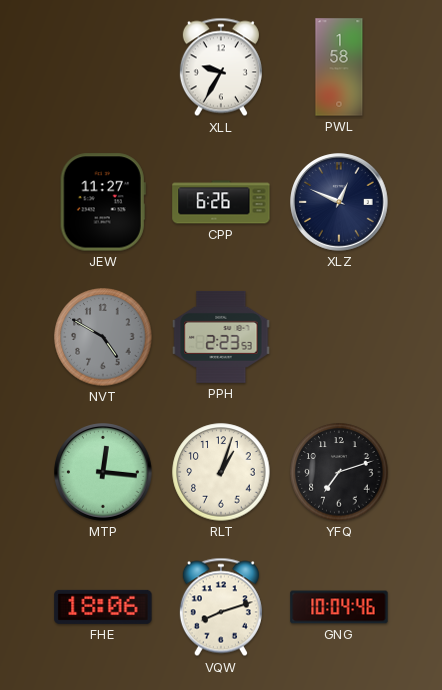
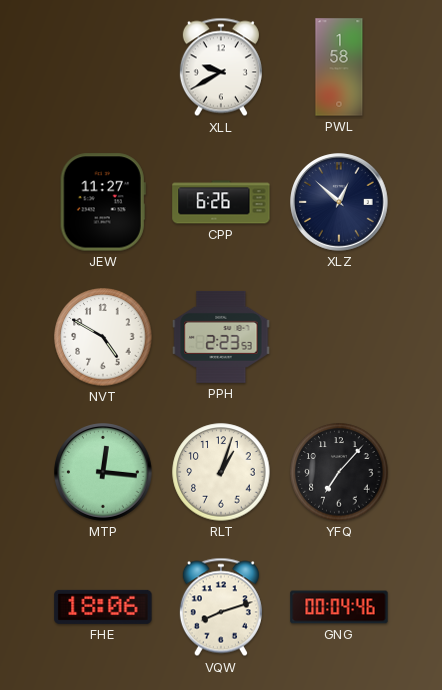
XLL: 9:35 -> 9:40 (221, 67)
XLZ: 12:49 -> 12:52 (339, 202)
NVT dial: grey -> white (103, 337)
YFQ: 7:12 -> 7:07 (339, 472)
GNG: 10:04 -> 00:04 (339, 607)
